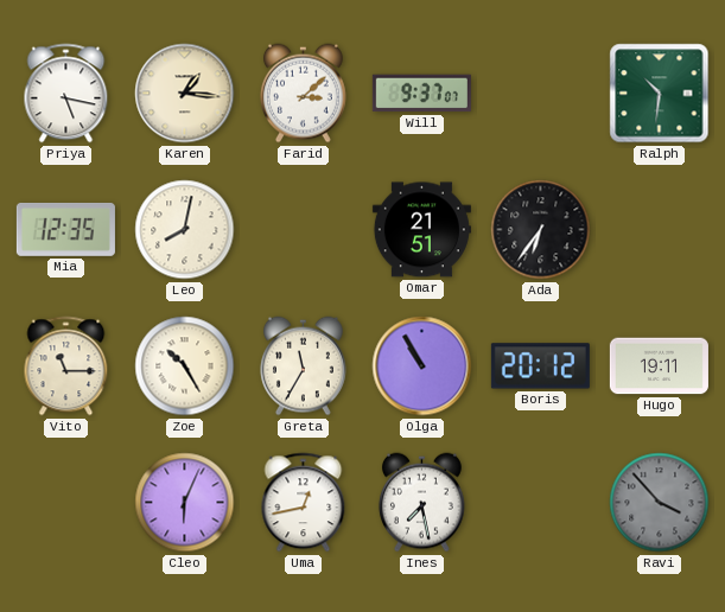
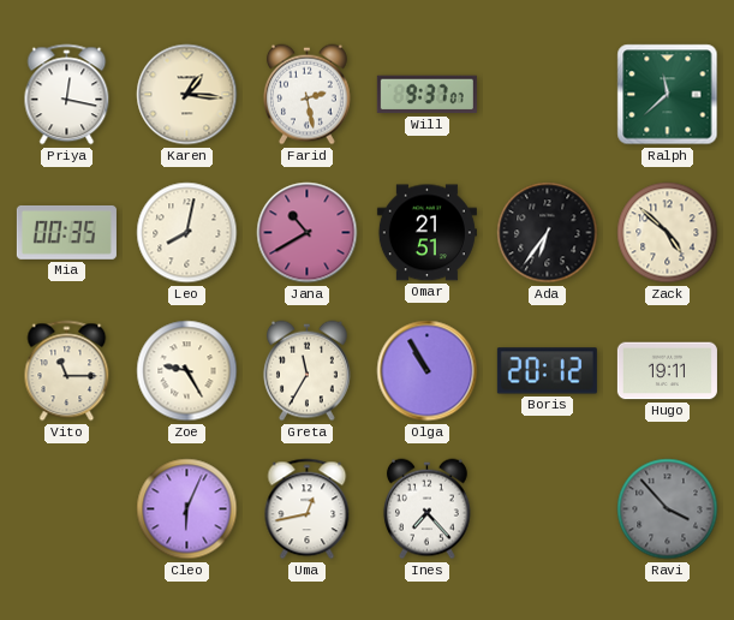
Priya: 5:17 -> 12:17 (67, 95)
Farid: 3:08 -> 2:28 (306, 95)
Ralph: 10:31 -> 11:38 (668, 95)
Mia: 12:35 -> 00:35 (66, 232)
Jana: none -> 10:40 (308, 233)
Zack: none -> 4:52 (668, 233)
Zoe: 10:25 -> 9:25 (187, 371)
Ines: 7:28 -> 7:23 (426, 509)
